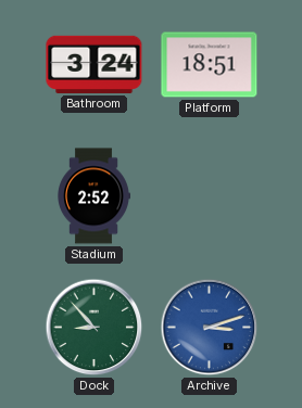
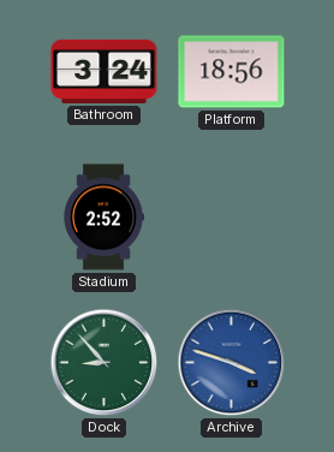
Platform: 18:51 -> 18:56 (232, 72)
Archive: 3:12 -> 3:48 (232, 363)
